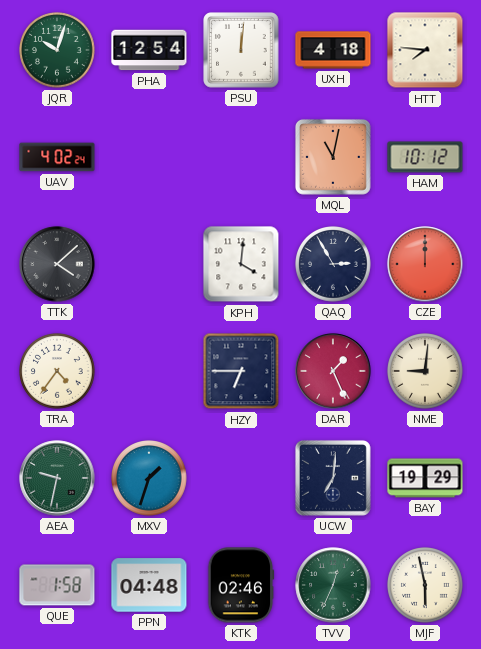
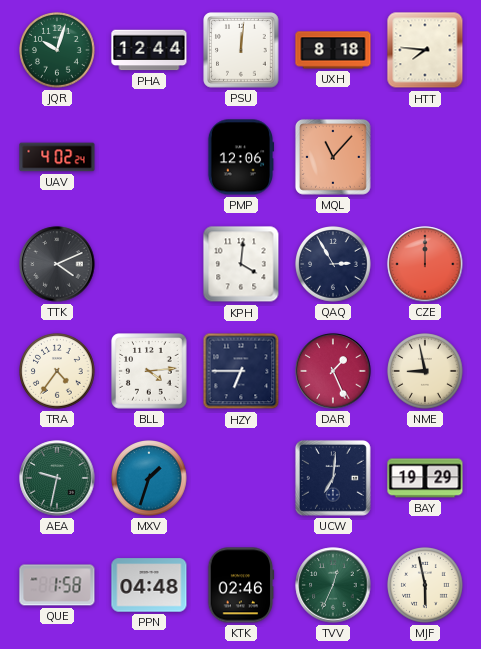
PHA: 12:54 -> 12:44 (149, 50)
UXH: 4:18 -> 8:18 (333, 50)
PMP: none -> 12:06 (241, 157)
MQL: 11:02 -> 11:07 (333, 157)
HAM: 10:12 -> none (425, 157)
TTK: 4:08 -> 4:11 (57, 264)
BLL: none -> 4:14 (149, 371)
NME: 9:01 -> 8:58 (426, 372)
